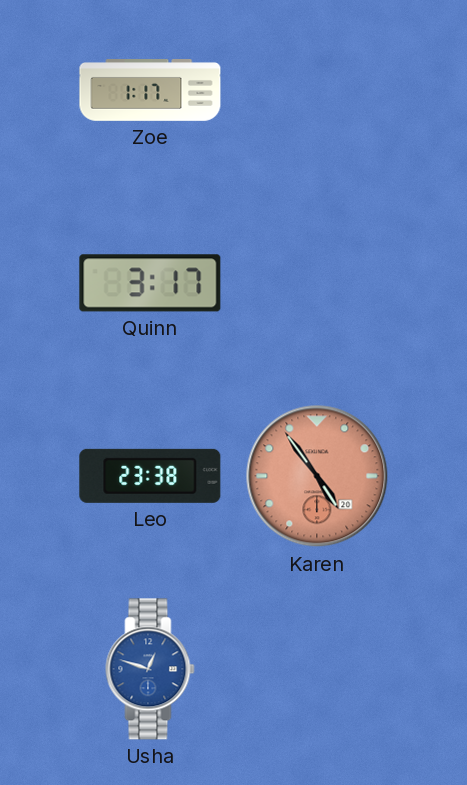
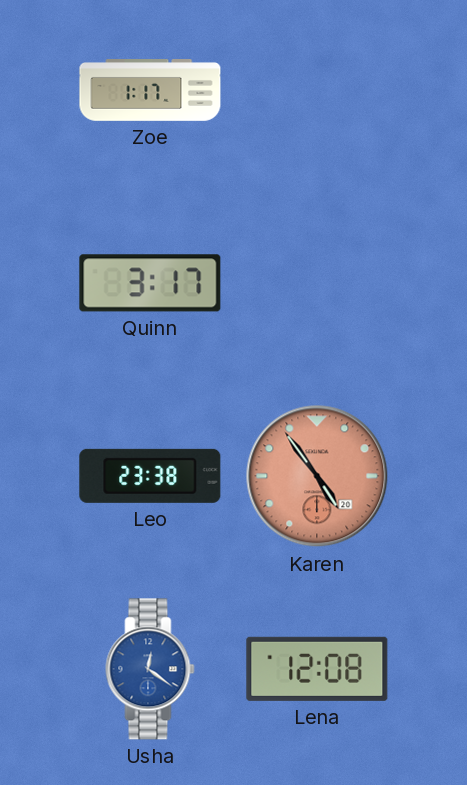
Usha: 12:48 -> 12:21 (150, 669)
Lena: none -> 12:08 (317, 669)
